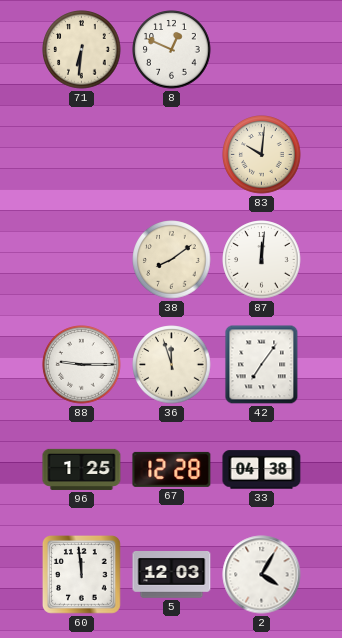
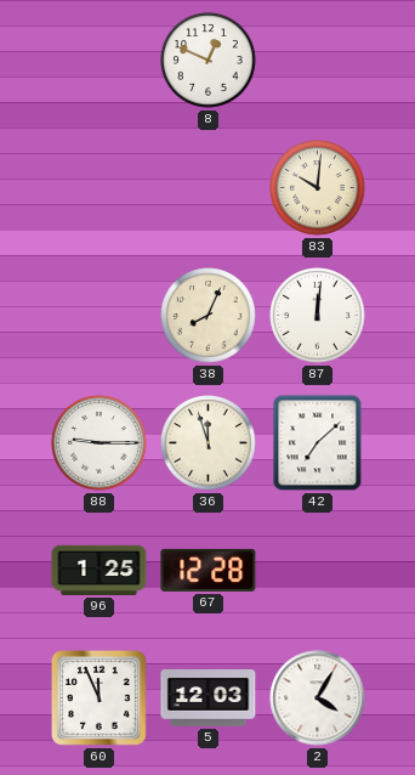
71: 6:31 -> none (82, 50)
38: 8:09 -> 8:04 (209, 316)
42: 7:06 -> 7:08 (318, 443)
33: 04:38 -> none (262, 470)
60: 11:59 -> 11:56 (100, 698)
